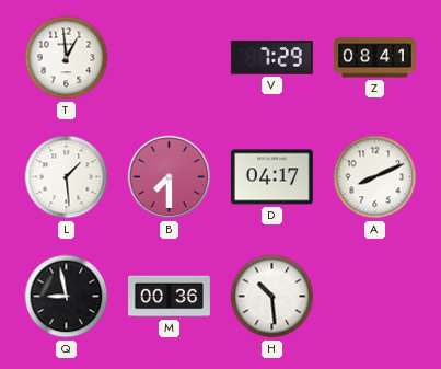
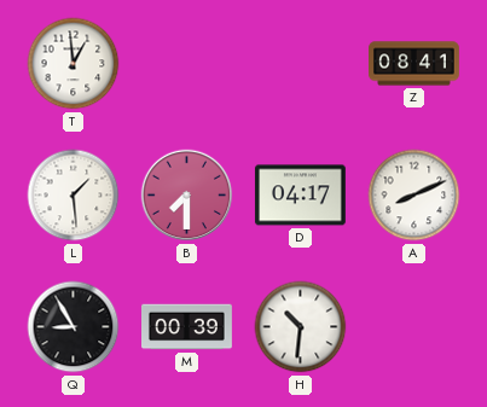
V: 7:29 -> none (271, 58)
Q: 8:58 -> 8:55 (74, 327)
M: 00:36 -> 00:39 (187, 327)
H: 10:29 -> 10:31 (301, 327)
